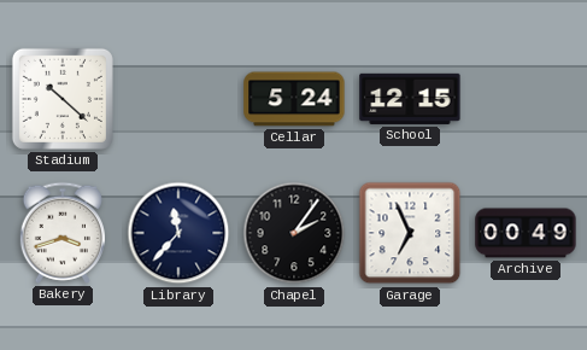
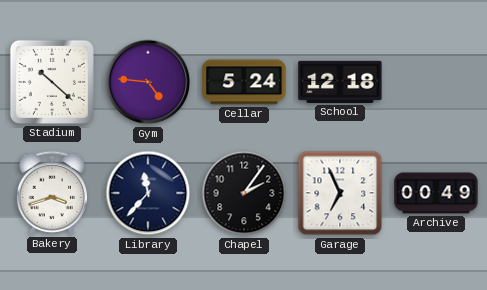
Gym: none -> 4:46 (148, 82)
School: 12:15 -> 12:18 (340, 82)
